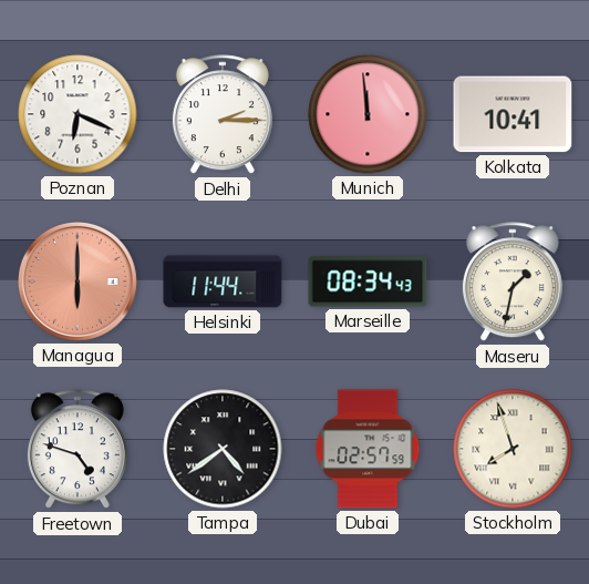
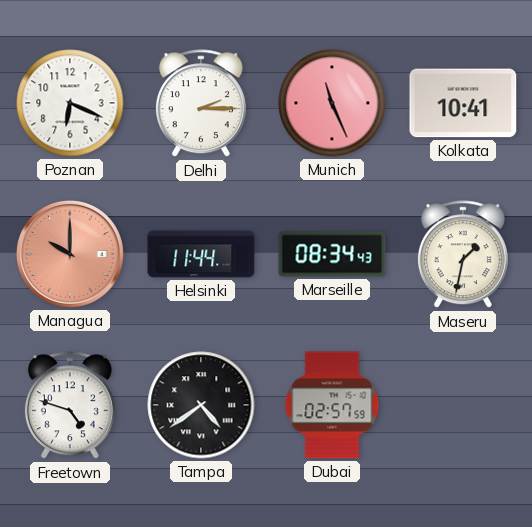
Munich: 11:59 -> 11:26 (332, 103)
Managua: 6:00 -> 10:00 (70, 254)
Stockholm: 7:57 -> none (513, 449)
